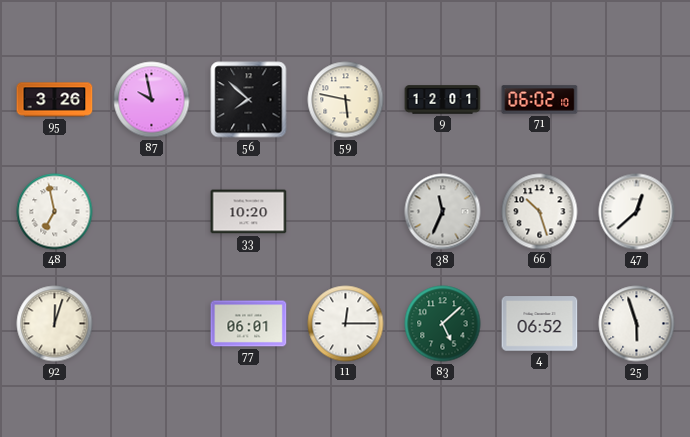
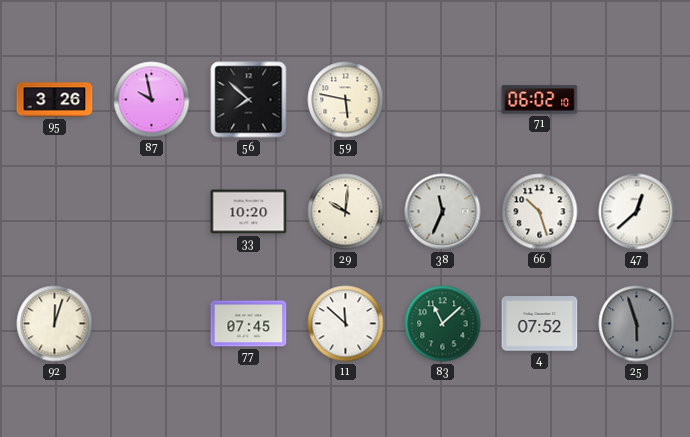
9: 12:01 -> none (443, 100)
48: 6:58 -> none (55, 212)
29: none -> 10:01 (346, 212)
77: 06:01 -> 07:45 (249, 324)
11: 12:15 -> 11:52 (346, 324)
83: 5:08 -> 11:08 (443, 324)
4: 06:52 -> 07:52 (540, 324)
25 dial: white -> grey (637, 324)
